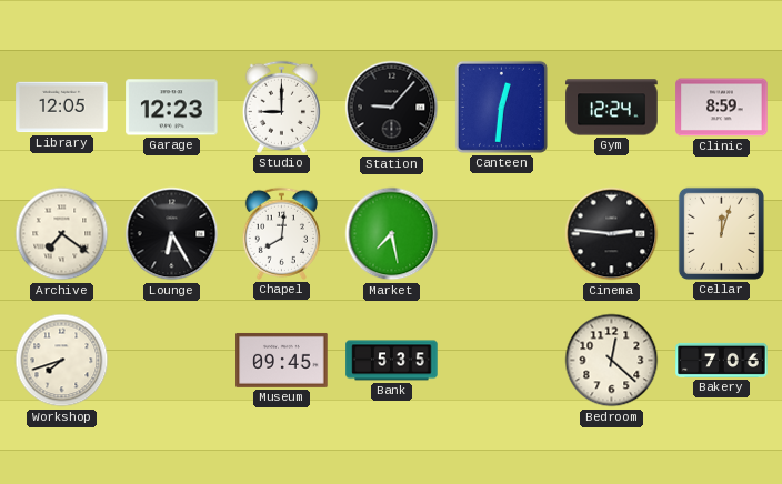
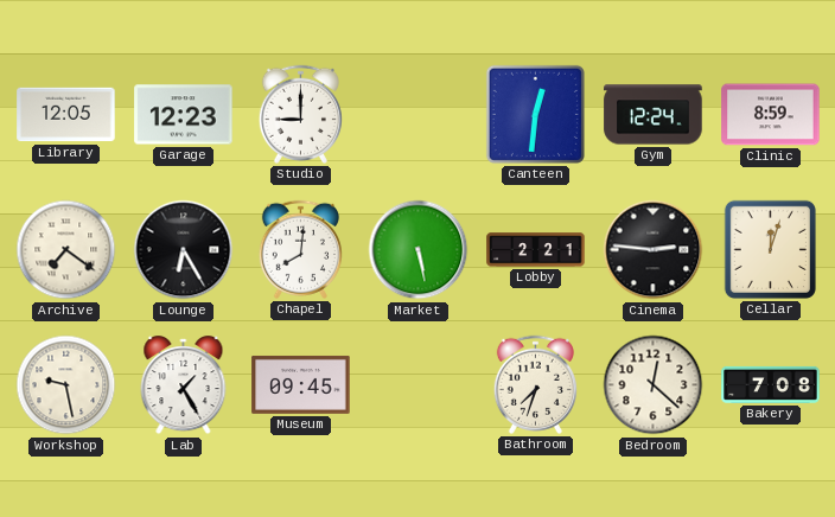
Station: 9:07 -> none (392, 108)
Market: 7:28 -> 5:28 (419, 250)
Lobby: none -> 2:21 (536, 250)
Workshop: 7:42 -> 9:28 (66, 385)
Lab: none -> 1:25 (184, 385)
Bank: 5:35 -> none (392, 361)
Bathroom: none -> 7:33 (535, 384)
Bakery: 7:06 -> 7:08 (771, 384)
